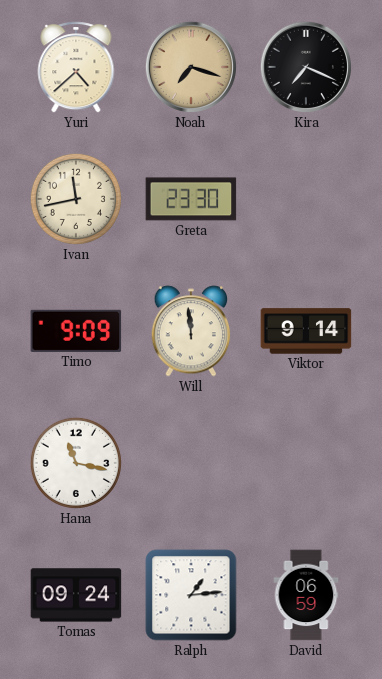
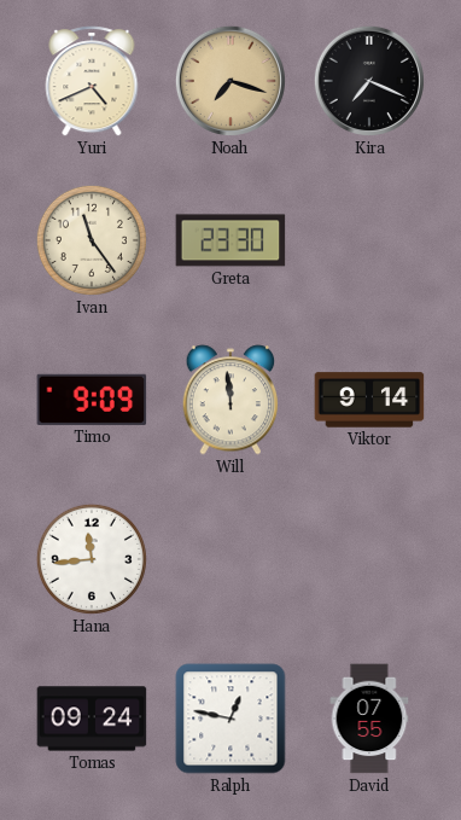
Yuri: 4:38 -> 4:41 (92, 81)
Ivan: 11:43 -> 11:24 (92, 240)
Hana: 11:17 -> 11:44 (92, 559)
Ralph: 1:14 -> 12:47 (230, 719)
David: 06:59 -> 07:55 (369, 719)
